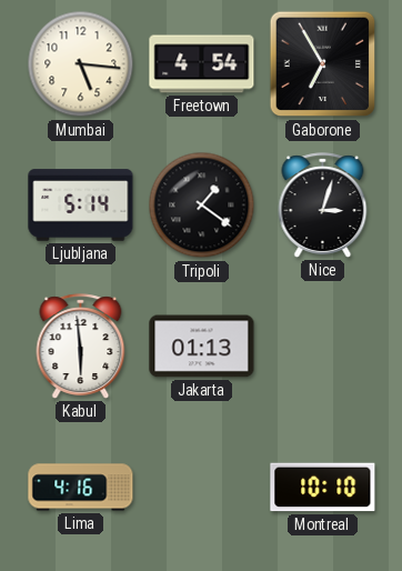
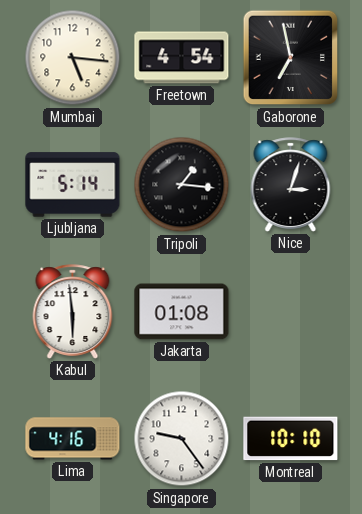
Gaborone: 6:55 -> 6:58 (291, 58)
Tripoli: 1:21 -> 1:16 (182, 185)
Jakarta: 01:13 -> 01:08 (182, 312)
Singapore: none -> 9:24 (182, 439)
